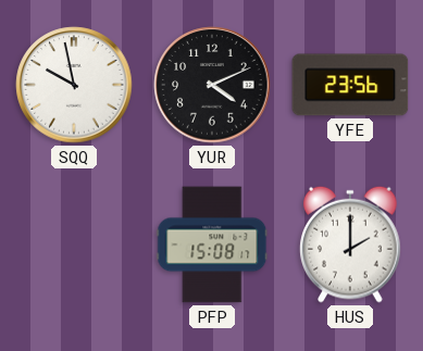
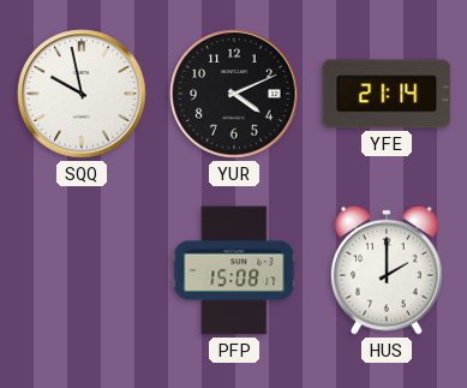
YFE: 23:56 -> 21:14 (387, 94)
